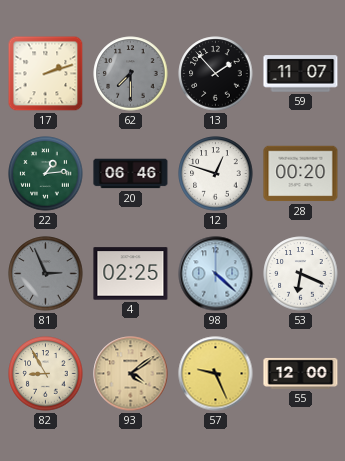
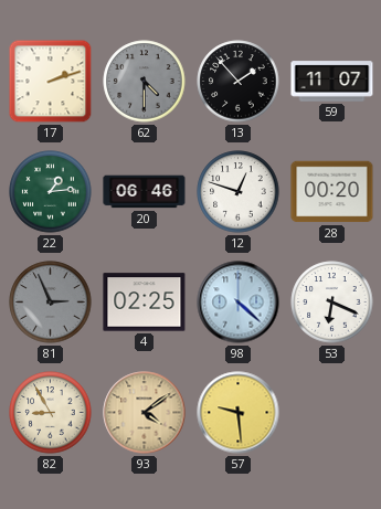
62: 7:30 -> 4:30 (145, 82)
57: 9:26 -> 9:29 (239, 413)
55: 12:00 -> none (301, 373)
